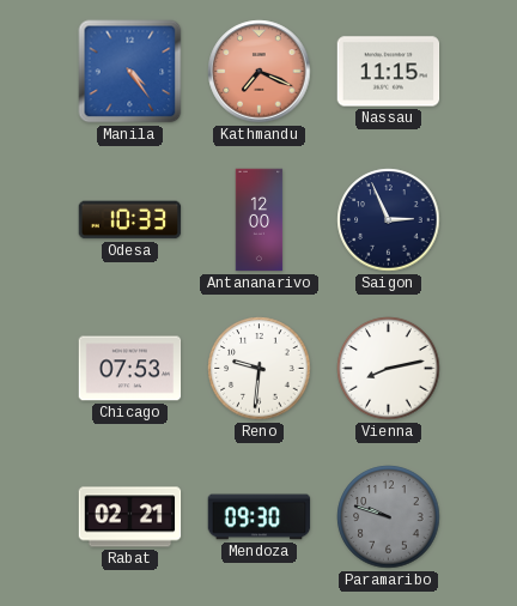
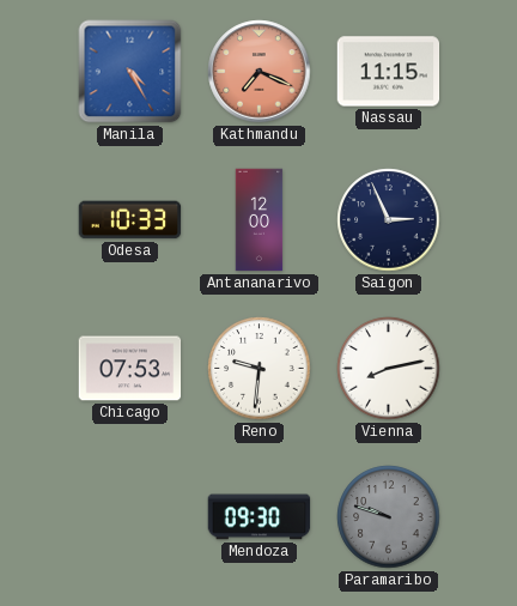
Manila: 4:24 -> 4:25 (130, 72)
Rabat: 02:21 -> none (130, 517)
